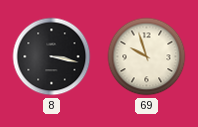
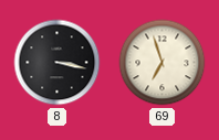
69: 9:57 -> 6:57 (163, 63)
